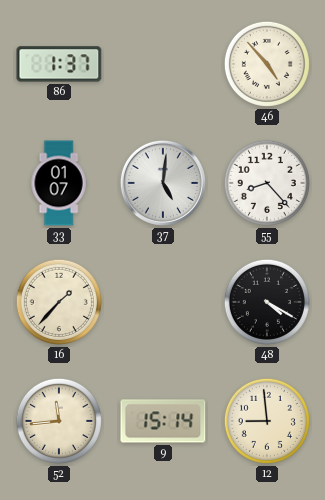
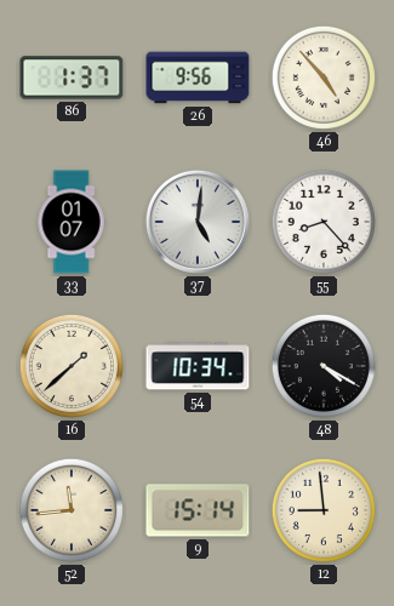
26: none -> 9:56 (198, 78)
16: 1:37 -> 1:38 (72, 366)
54: none -> 10:34 (198, 366)
